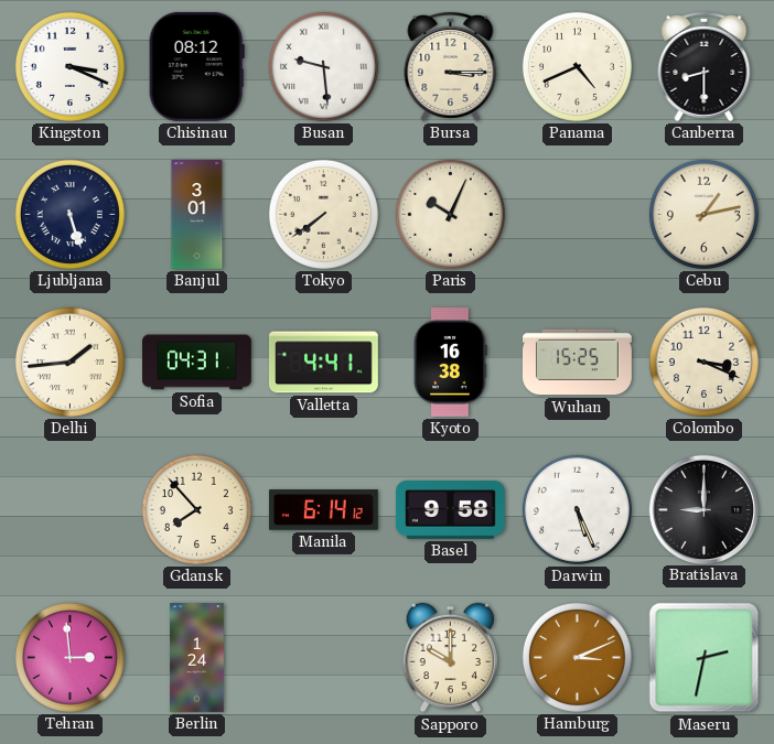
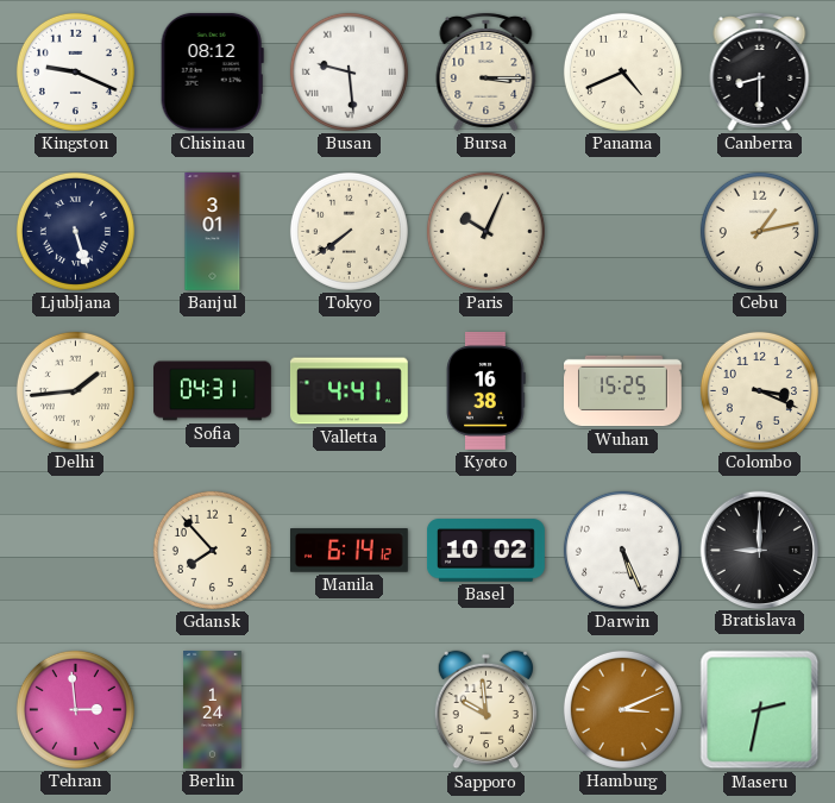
Kingston: 3:19 -> 9:19 (75, 71)
Basel: 9:58 -> 10:02 (486, 551)
Sapporo: 10:00 -> 9:59 (486, 710)
